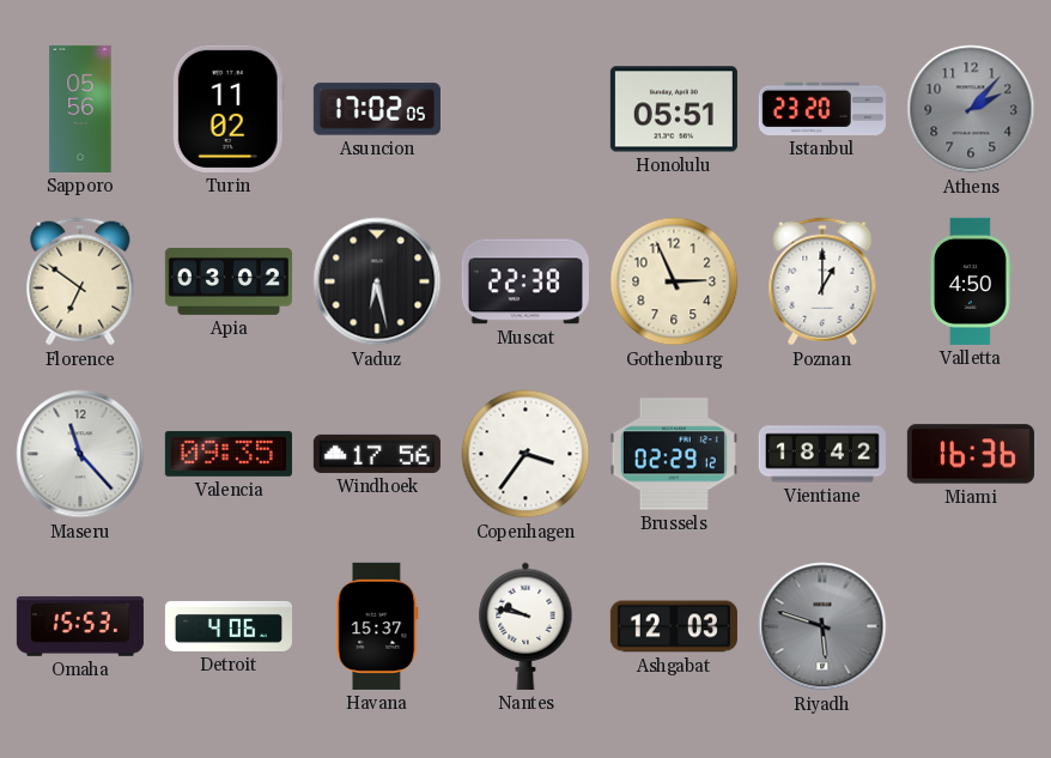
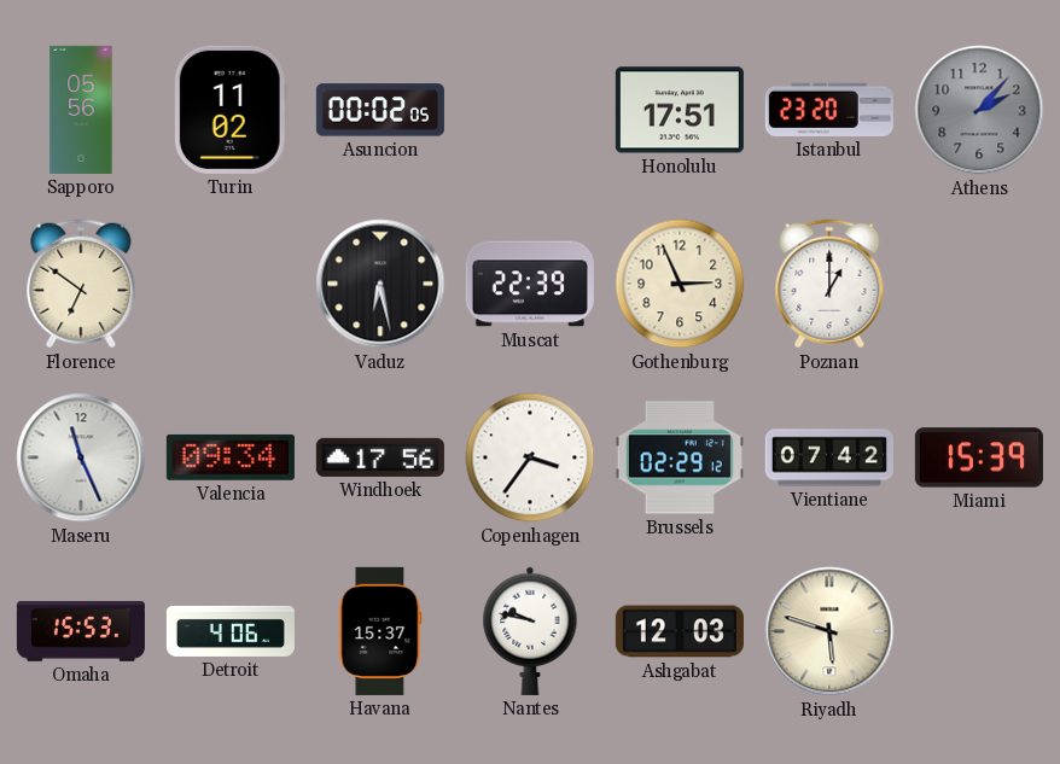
Asuncion: 17:02 -> 00:02 (380, 110)
Honolulu: 05:51 -> 17:51 (680, 110)
Apia: 03:02 -> none (229, 281)
Muscat: 22:38 -> 22:39 (530, 284)
Valletta: 4:50 -> none (971, 281)
Maseru: 11:23 -> 11:26 (81, 457)
Valencia: 09:35 -> 09:34 (231, 457)
Vientiane: 18:42 -> 07:42 (829, 457)
Miami: 16:36 -> 15:39 (979, 457)
Riyadh dial: grey -> cream (829, 631)
